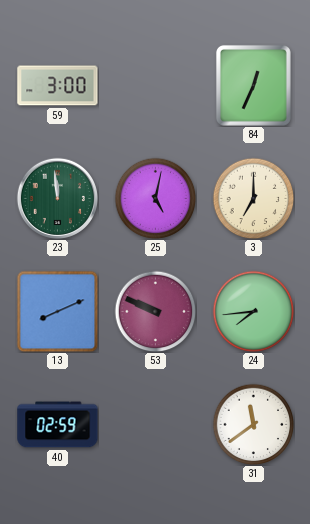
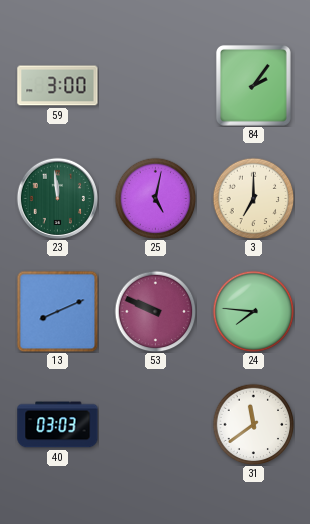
84: 12:34 -> 2:06 (253, 85)
24: 7:44 -> 7:46 (253, 311)
40: 02:59 -> 03:03 (58, 425)
